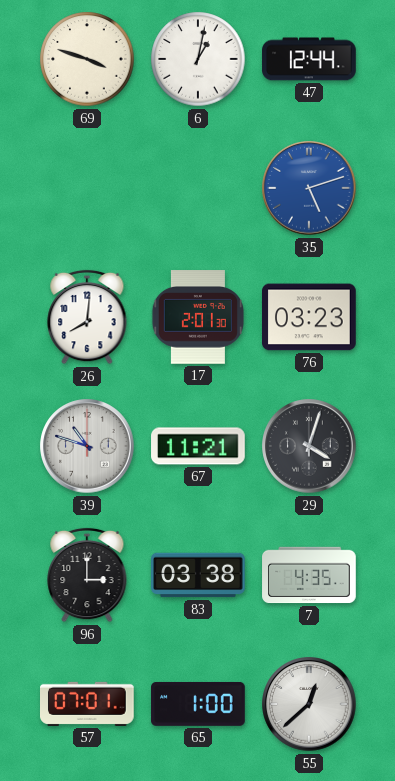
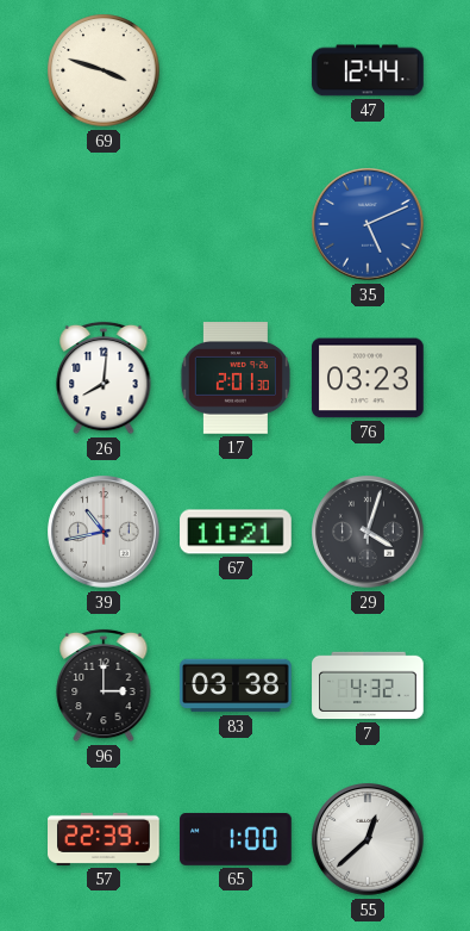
6: 1:02 -> none (198, 59)
35: 5:12 -> 5:11 (368, 224)
39: 10:48 -> 10:43 (104, 532)
7: 4:35 -> 4:32 (368, 685)
57: 07:01 -> 22:39 (105, 839)
